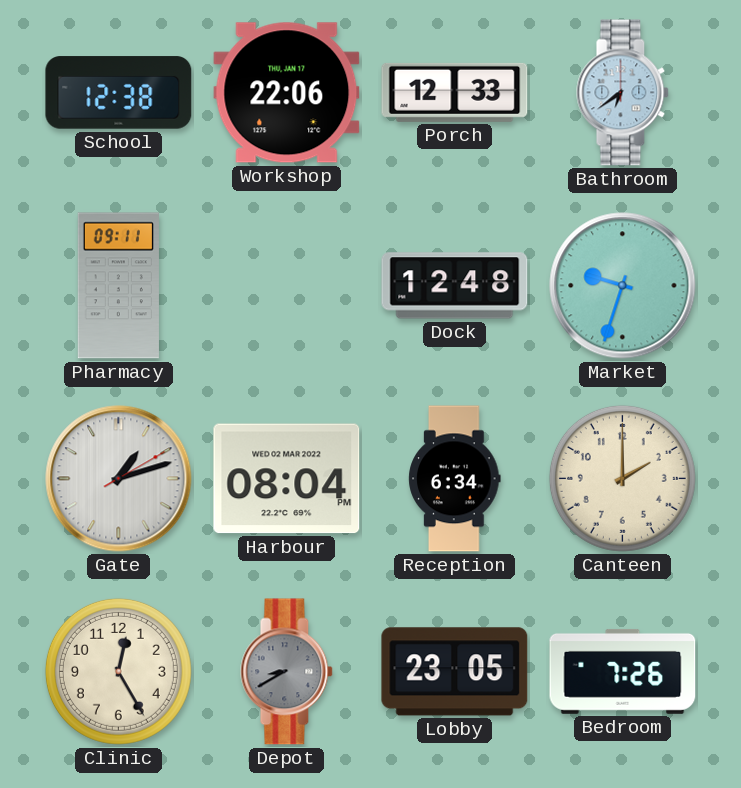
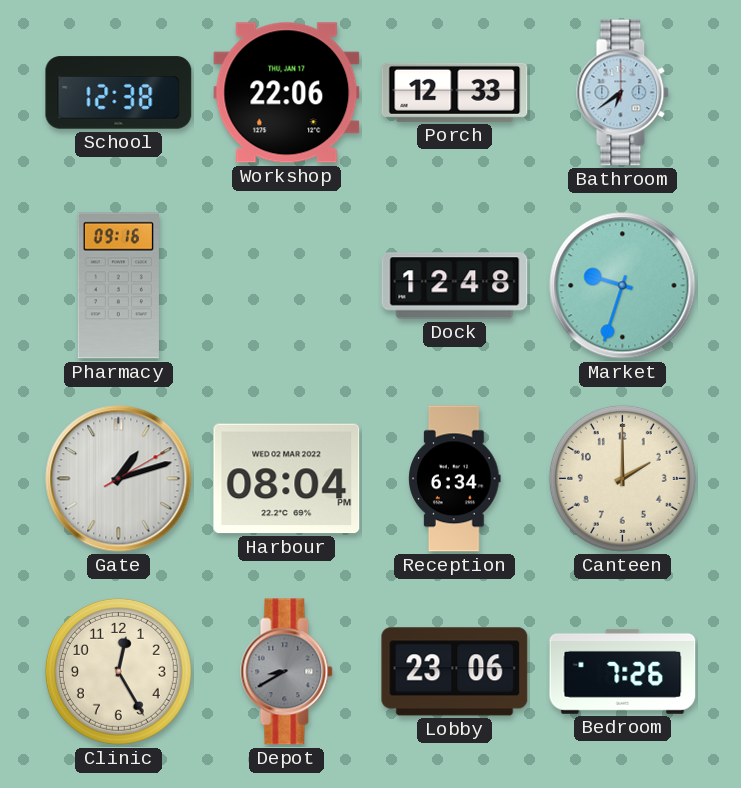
Pharmacy: 09:11 -> 09:16 (118, 286)
Lobby: 23:05 -> 23:06 (455, 672)
